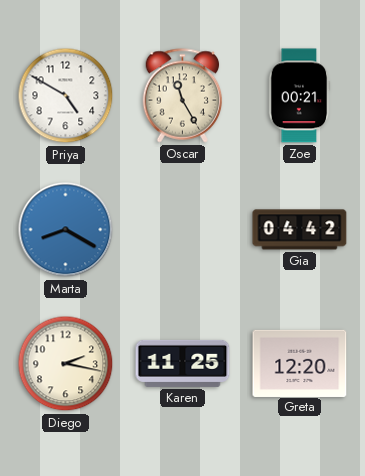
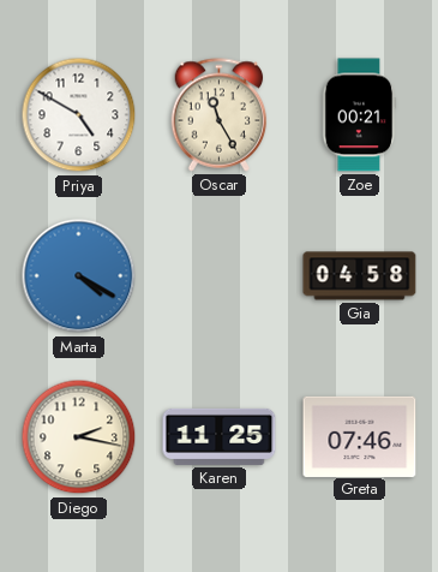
Marta: 8:20 -> 4:20 (79, 276)
Gia: 04:42 -> 04:58 (360, 276)
Greta: 12:20 -> 07:46 (360, 436)
